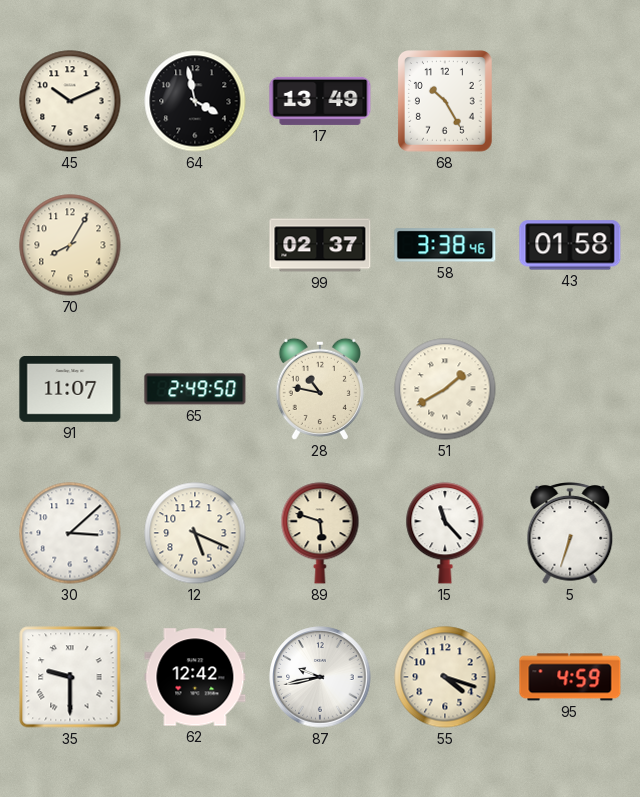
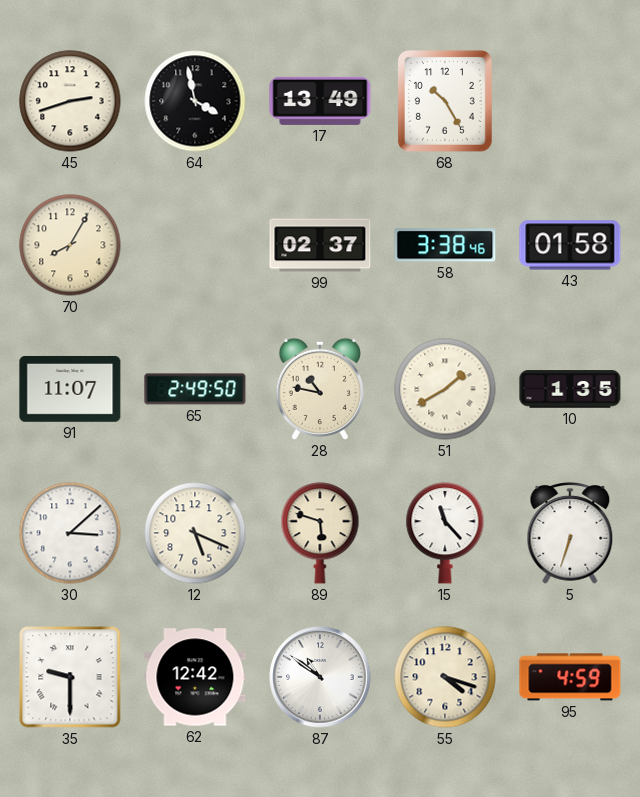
45: 10:11 -> 2:42 (70, 101)
10: none -> 1:35 (570, 389)
87: 9:43 -> 10:51 (320, 677)
